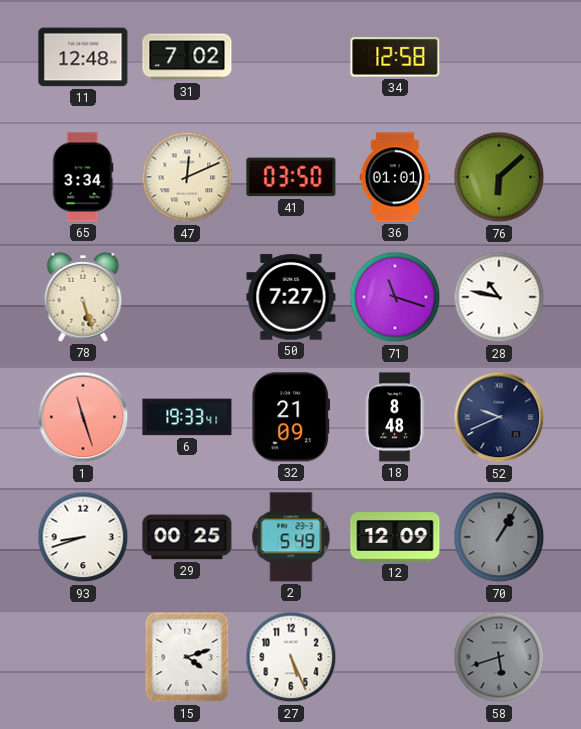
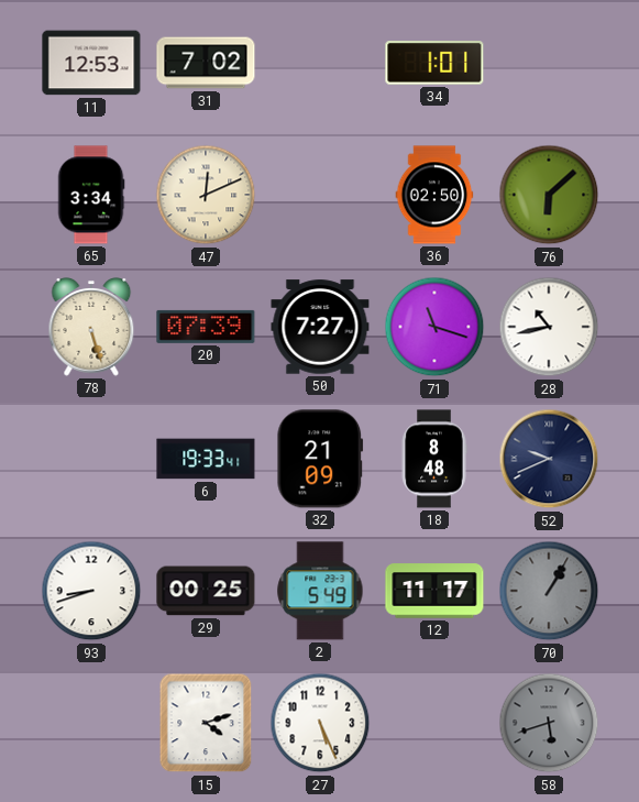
11: 12:48 -> 12:53 (91, 63)
34: 12:58 -> 1:01 (434, 63)
41: 03:50 -> none (291, 177)
36: 01:01 -> 02:50 (434, 195)
20: none -> 07:39 (206, 327)
28: 10:47 -> 10:43 (549, 327)
1: 11:27 -> none (83, 417)
12: 12:09 -> 11:17 (434, 591)
